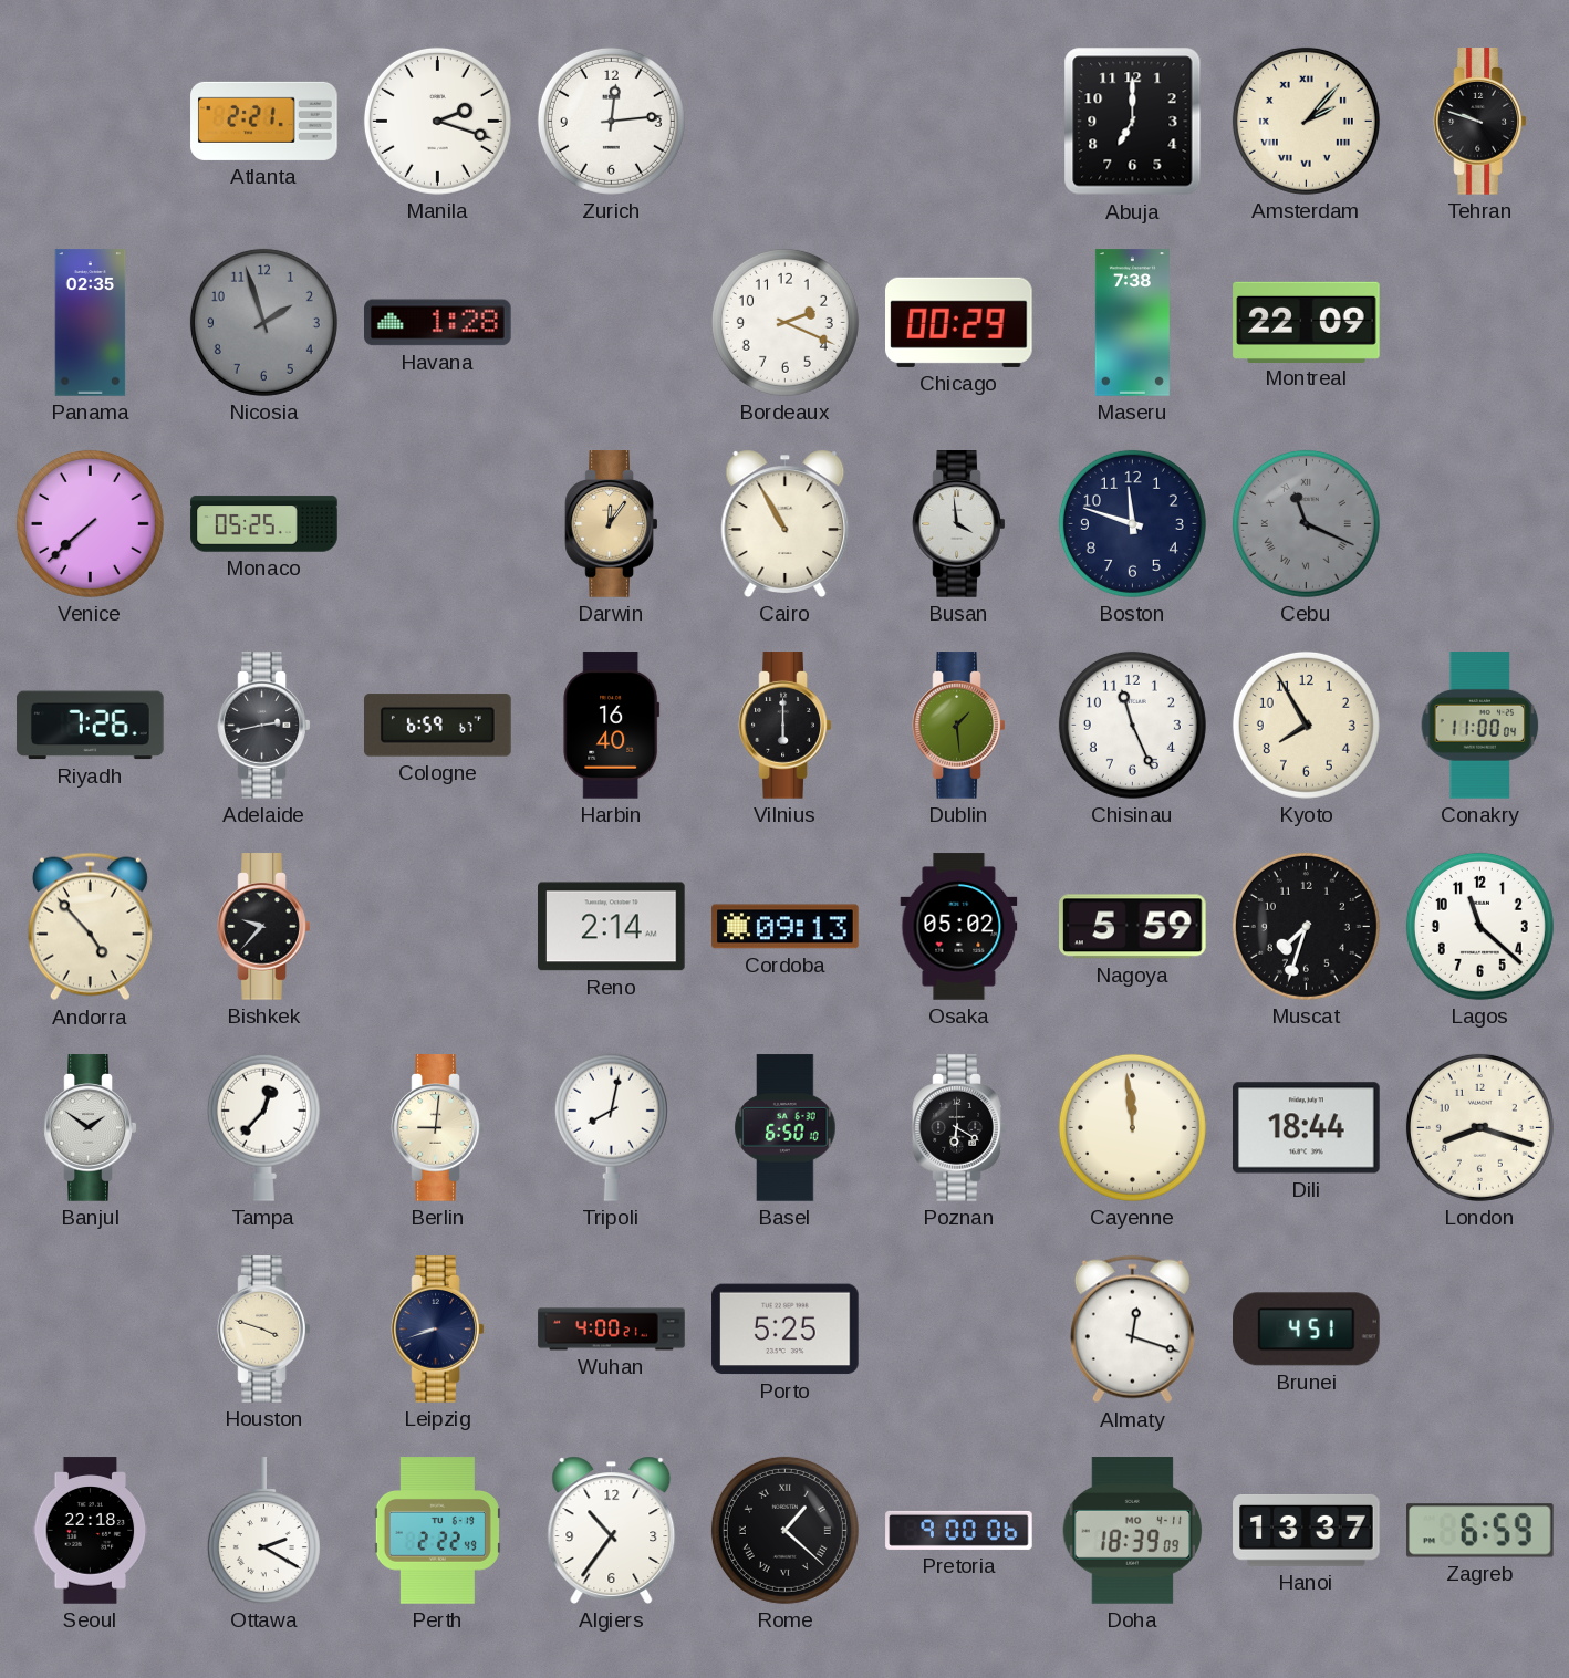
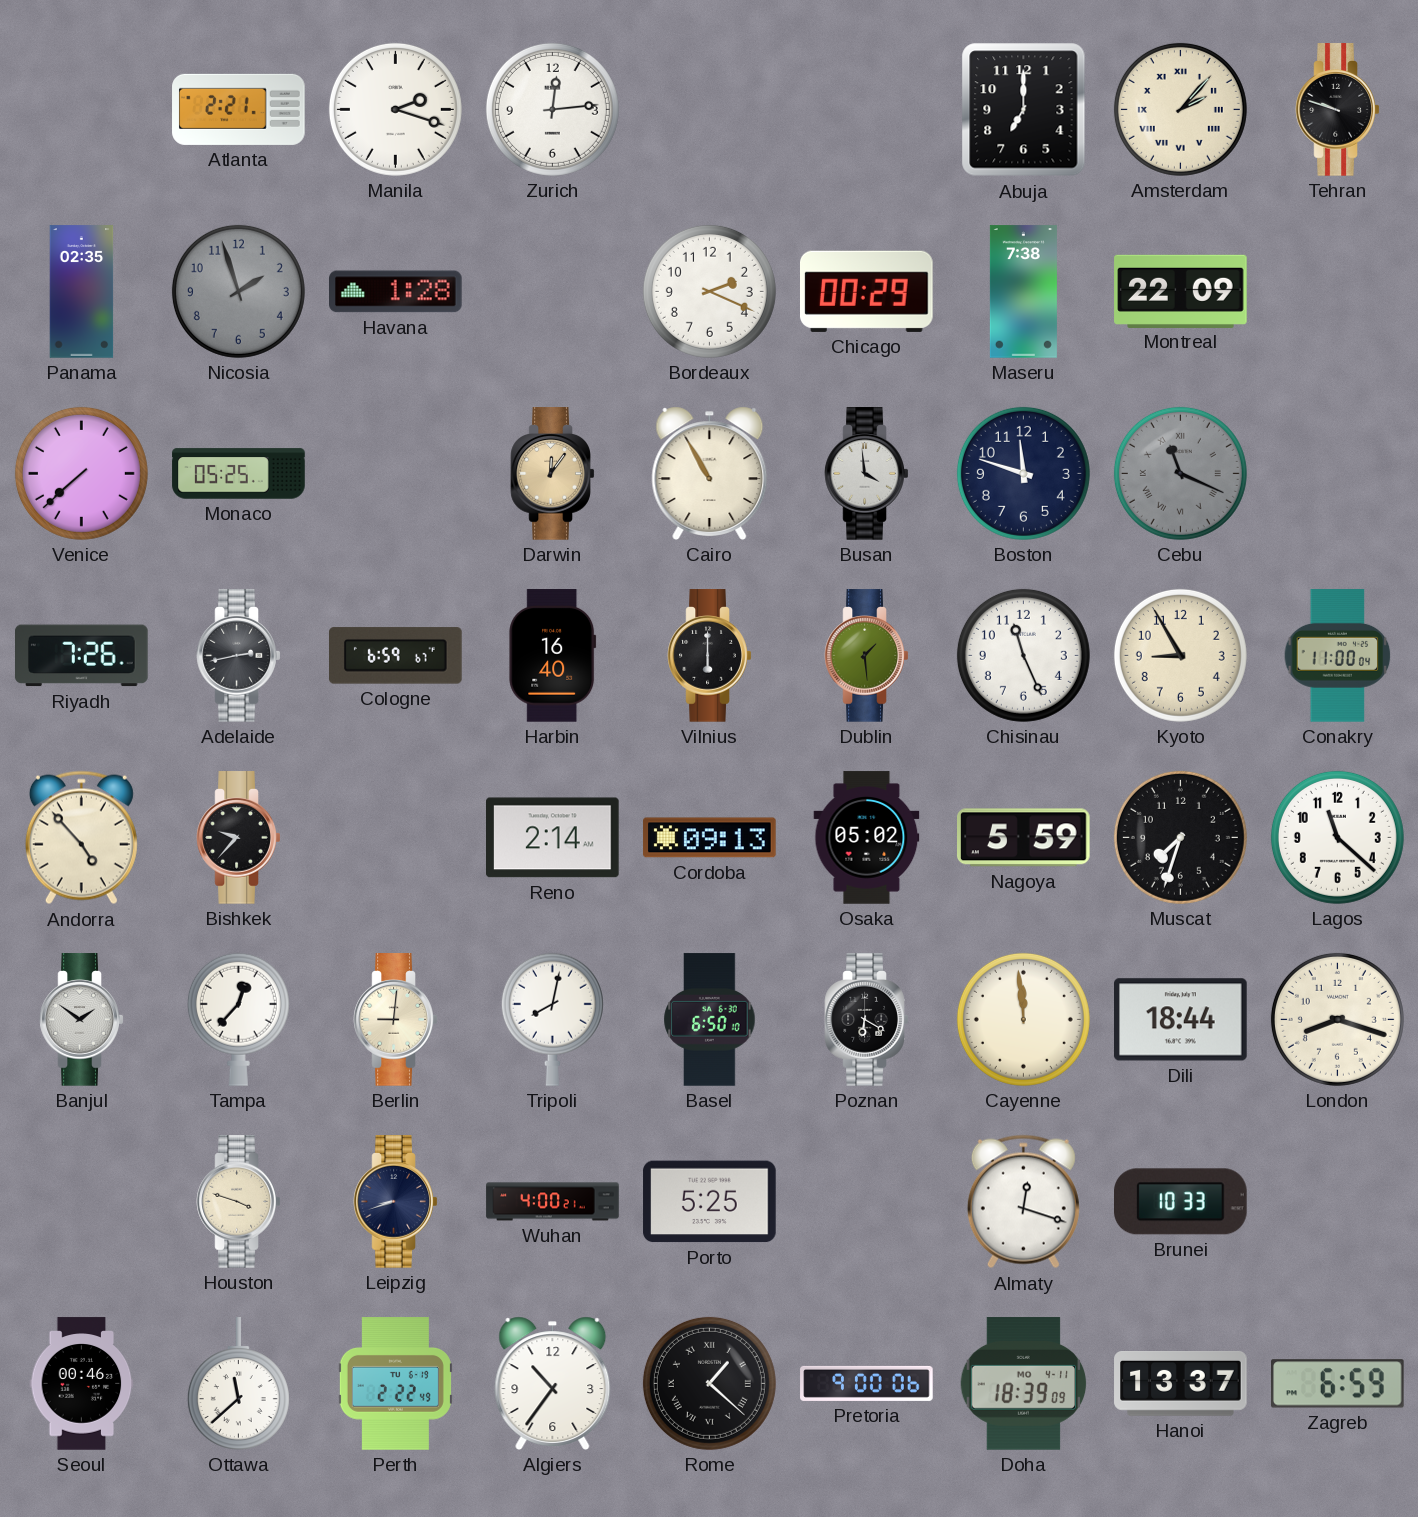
Kyoto: 7:55 -> 8:55 (1180, 655)
Brunei: 4:51 -> 10:33 (1181, 1202)
Seoul: 22:18 -> 00:46 (82, 1384)
Ottawa: 2:20 -> 11:38 (238, 1384)
